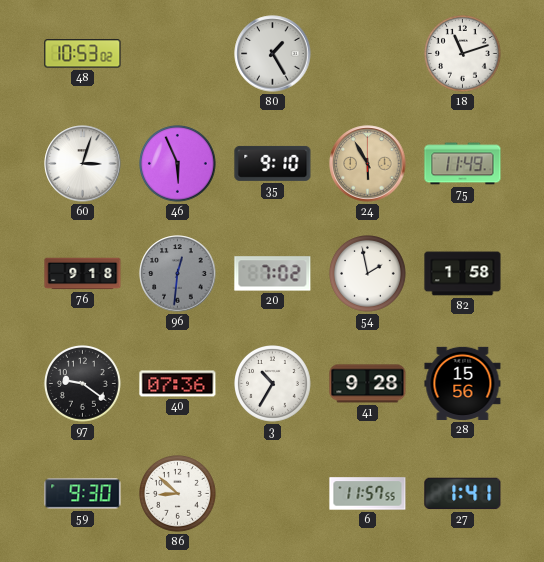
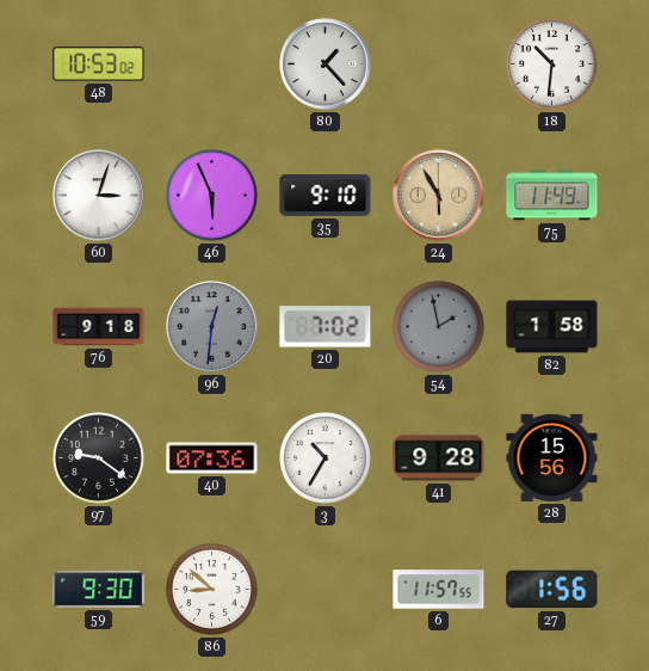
80: 1:25 -> 1:23 (326, 64)
18: 11:12 -> 10:31 (552, 64)
54 dial: white -> grey (439, 327)
27: 1:41 -> 1:56 (552, 590)
